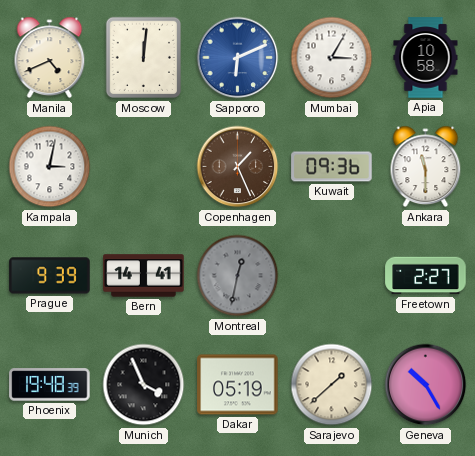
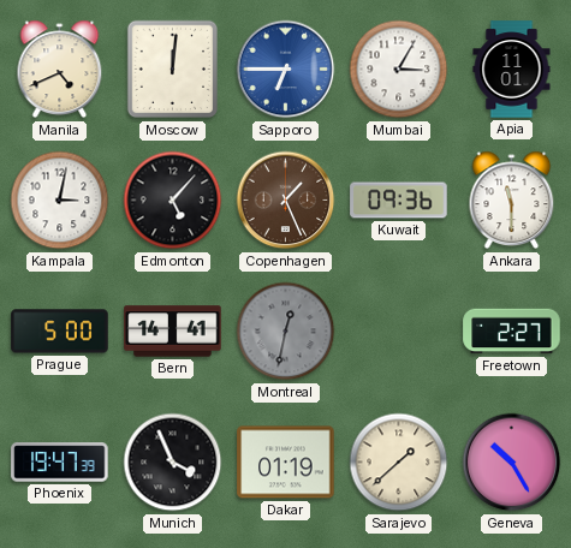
Sapporo: 6:11 -> 6:45 (286, 70)
Apia: 10:58 -> 11:01 (512, 70)
Edmonton: none -> 5:07 (173, 201)
Prague: 9:39 -> 5:00 (60, 332)
Phoenix: 19:48 -> 19:47 (60, 463)
Dakar: 05:19 -> 01:19 (286, 463)
